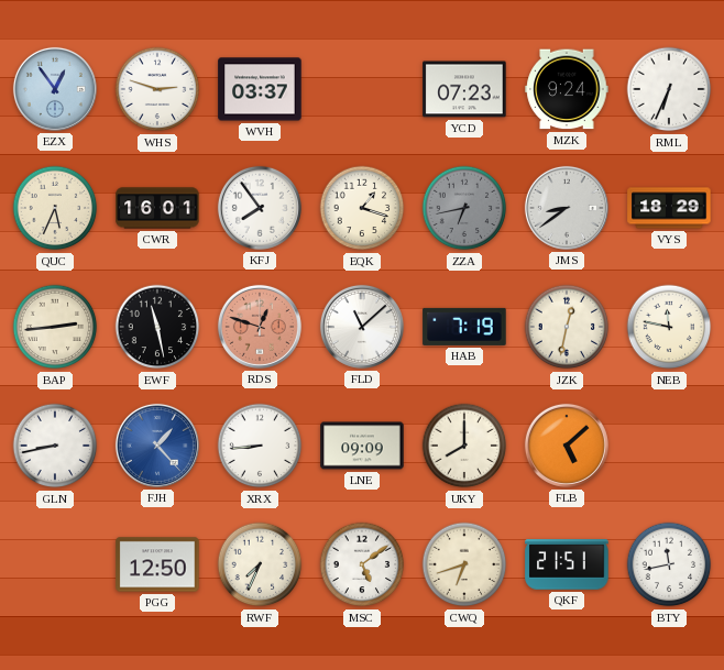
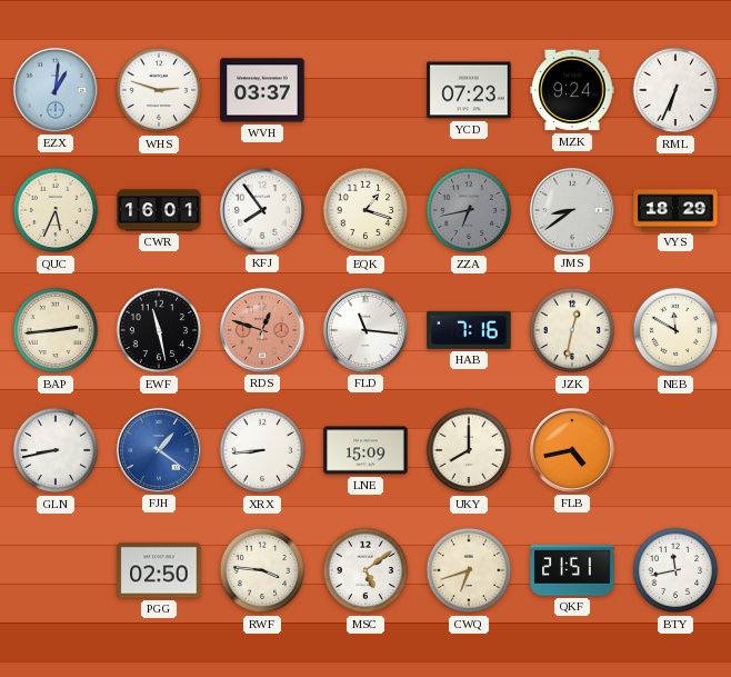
EZX: 12:54 -> 1:01 (56, 90)
FLD: 11:08 -> 11:16 (365, 330)
HAB: 7:19 -> 7:16 (469, 330)
NEB: 11:47 -> 11:50 (675, 330)
FJH: 1:23 -> 1:21 (159, 450)
LNE: 09:09 -> 15:09 (365, 450)
FLB: 5:08 -> 4:43 (572, 450)
PGG: 12:50 -> 02:50 (159, 570)
RWF: 7:34 -> 3:46 (262, 570)
